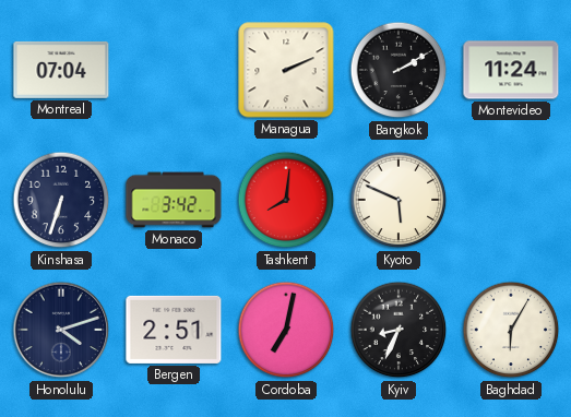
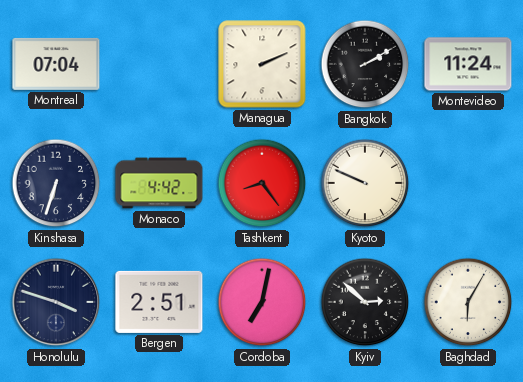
Monaco: 3:42 -> 4:42 (159, 183)
Tashkent: 8:01 -> 8:24 (262, 183)
Kyoto: 5:49 -> 9:49 (365, 183)
Honolulu: 4:12 -> 3:48 (56, 302)
Kyiv: 8:34 -> 2:52 (365, 302)
